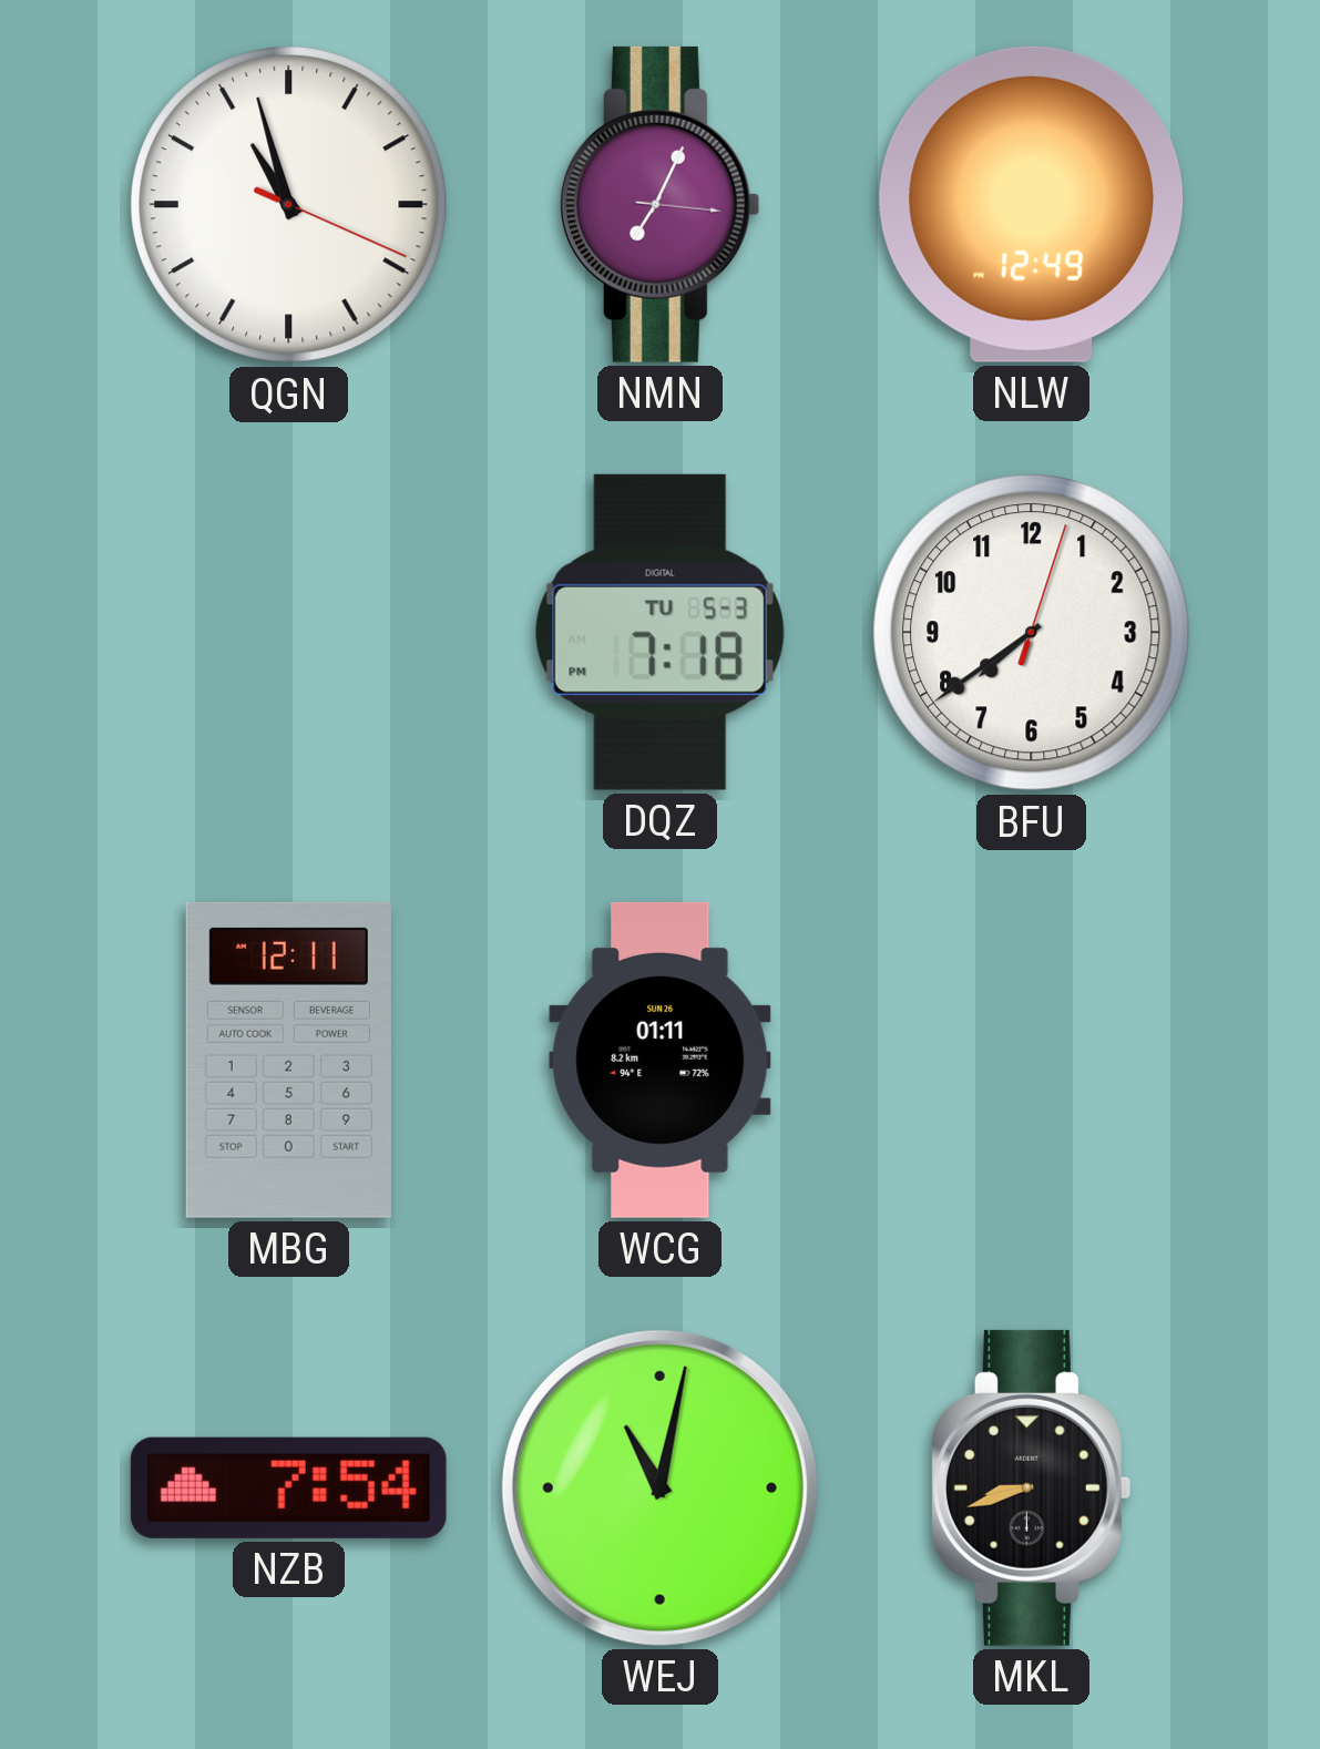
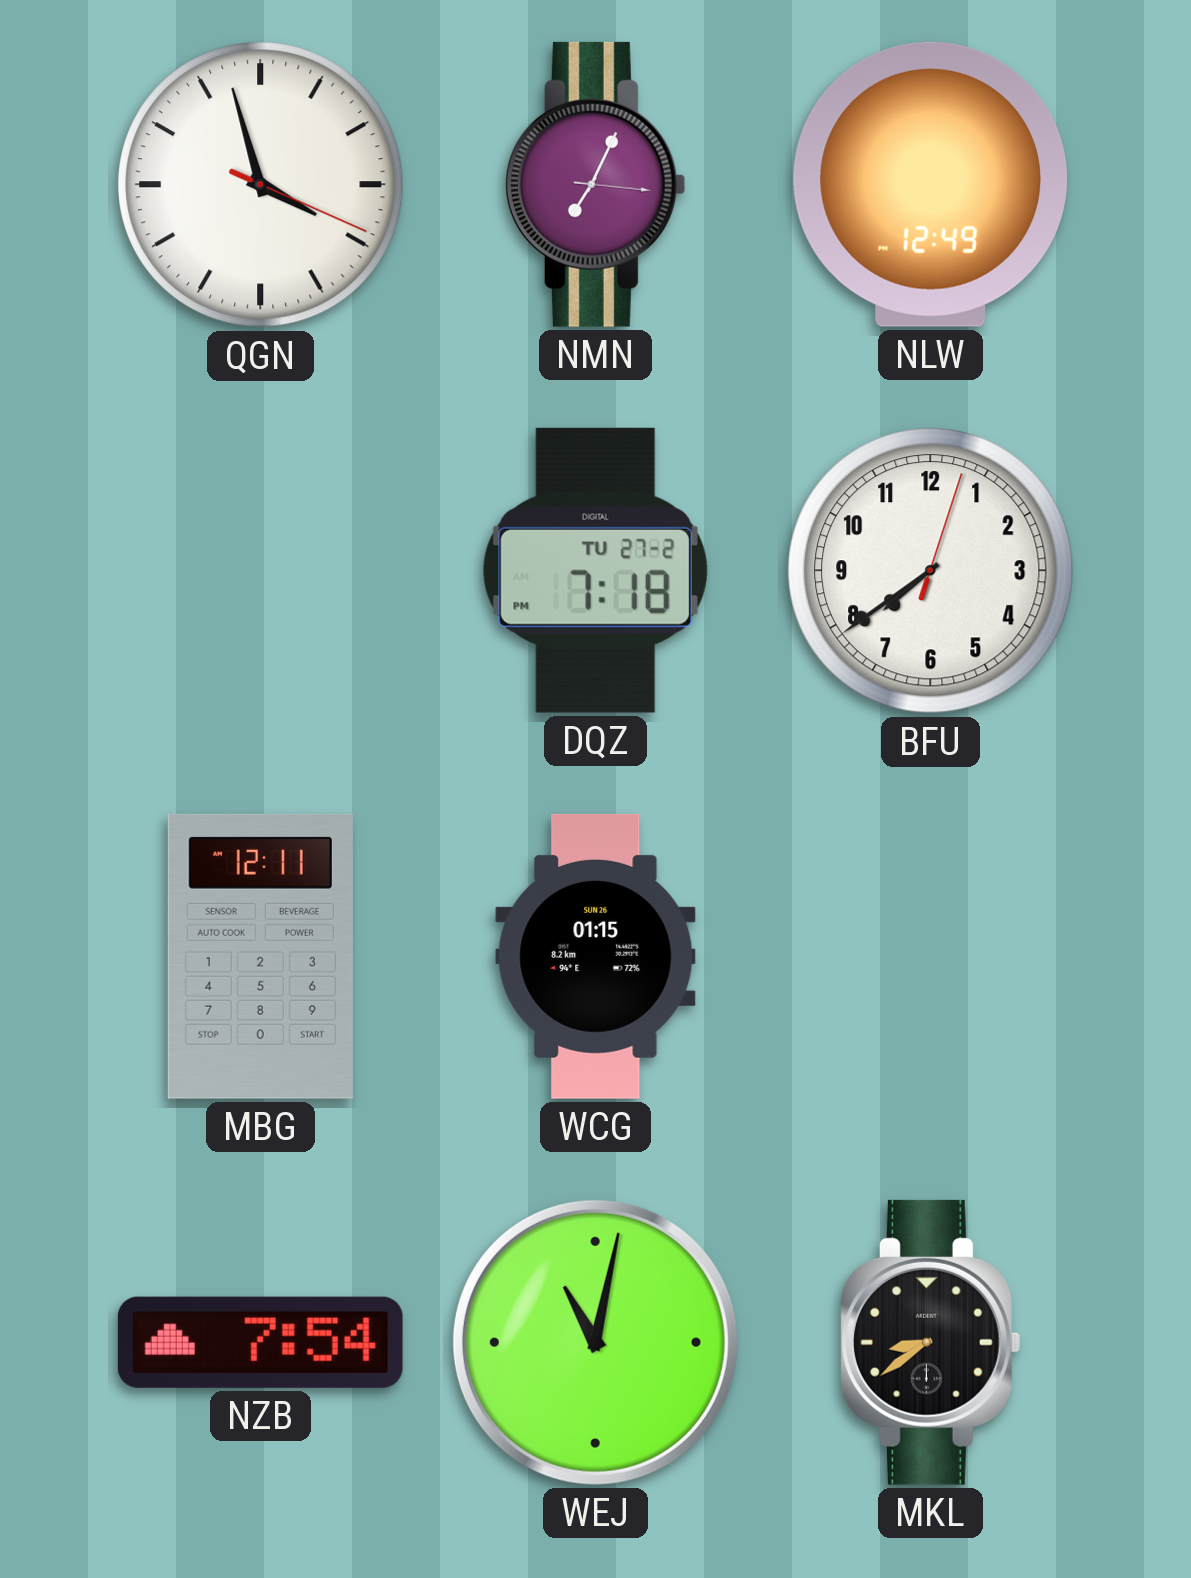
QGN: 10:57 -> 3:57 (261, 185)
DQZ date: TU 5-3 -> TU 27-2 (595, 570)
WCG: 01:11 -> 01:15 (596, 956)
MKL: 8:42 -> 8:39 (930, 1342)
